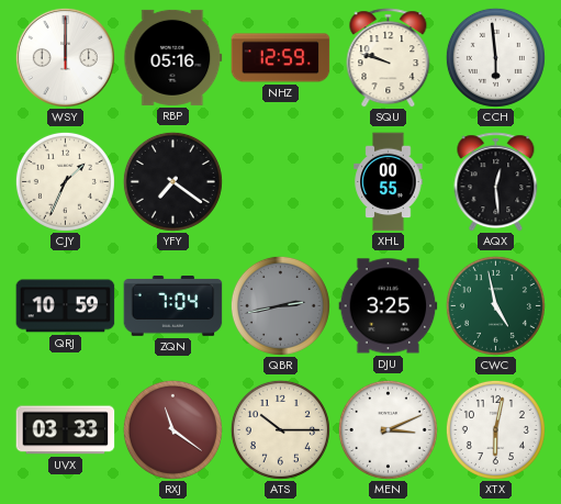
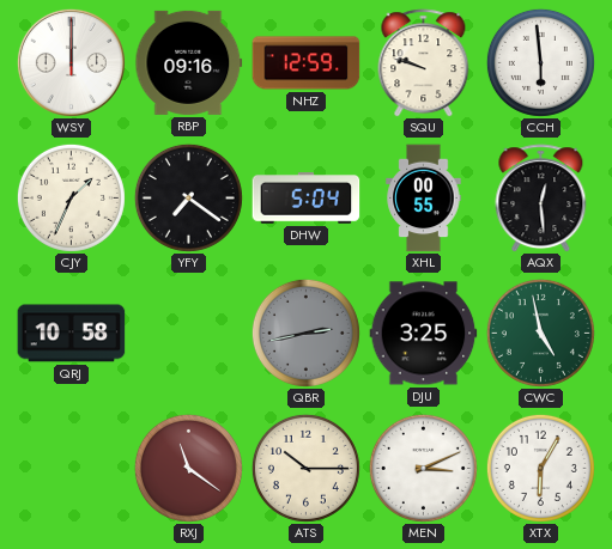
RBP: 05:16 -> 09:16 (189, 62)
DHW: none -> 5:04 (307, 199)
QRJ: 10:59 -> 10:58 (72, 334)
ZQN: 7:04 -> none (173, 306)
UVX: 03:33 -> none (66, 430)
XTX: 6:02 -> 6:05 (540, 468)
